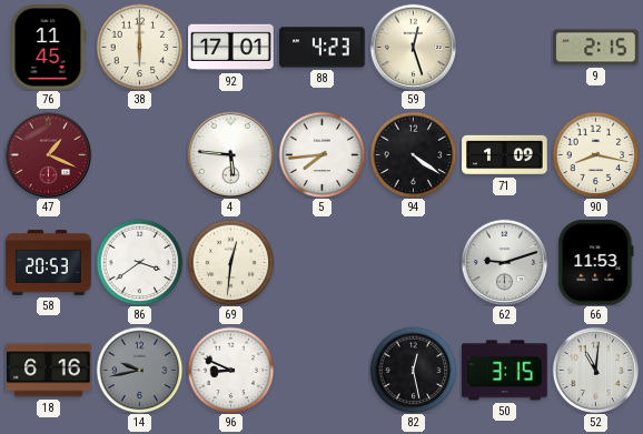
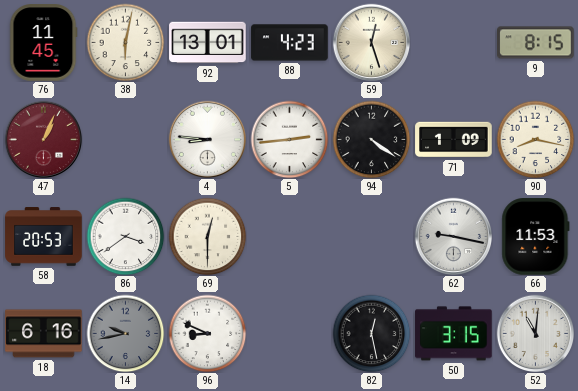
38: 6:00 -> 6:02 (125, 42)
92: 17:01 -> 13:01 (208, 43)
9: 2:15 -> 8:15 (536, 43)
47: 1:19 -> 1:04 (43, 139)
4: 5:46 -> 8:46 (207, 139)
5: 7:44 -> 2:44 (289, 139)
69: 12:31 -> 12:30 (207, 236)
62: 9:12 -> 9:17 (453, 236)
